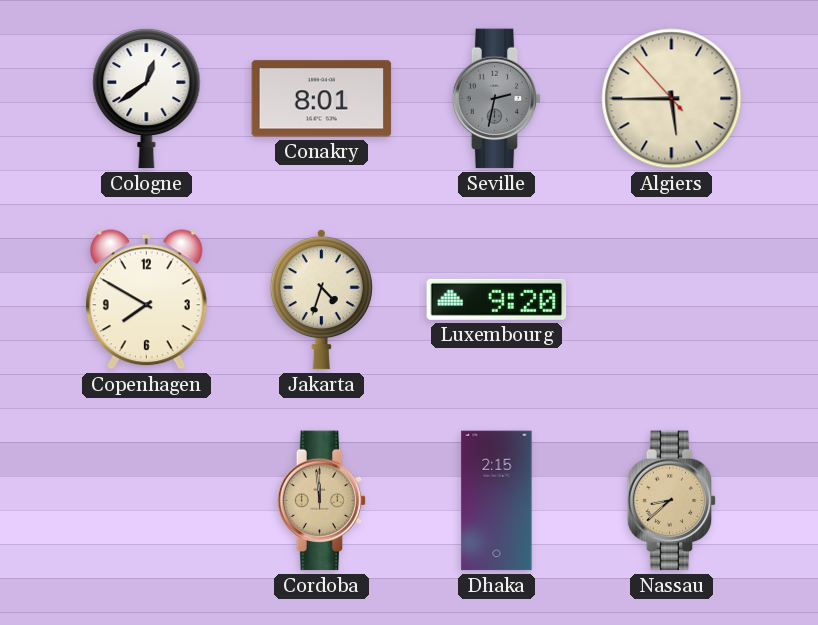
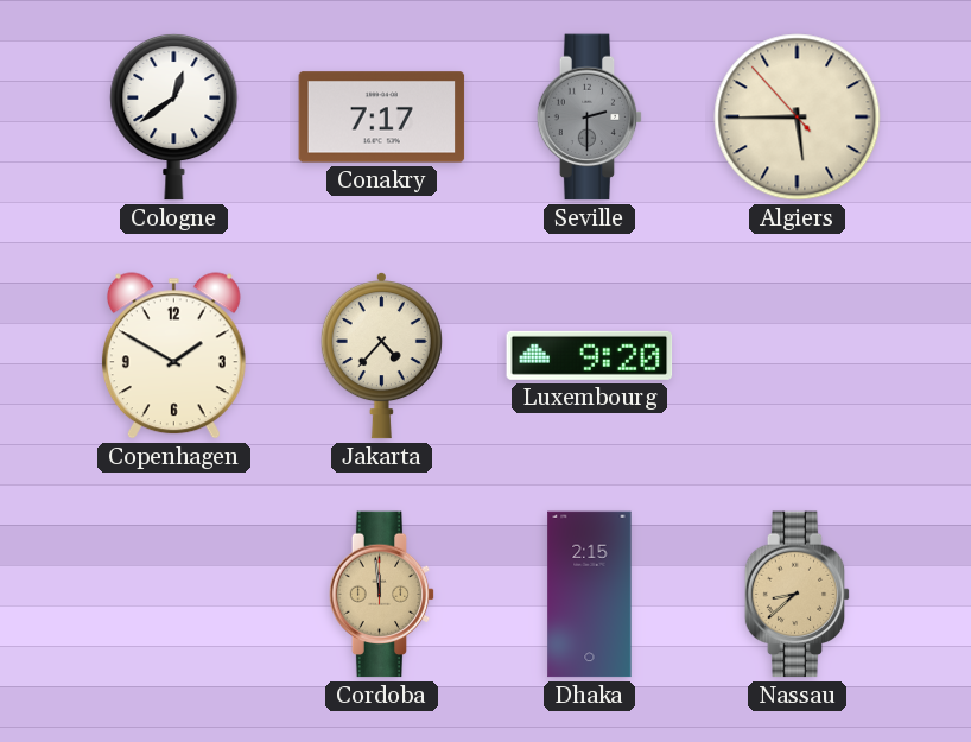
Conakry: 8:01 -> 7:17 (382, 118)
Seville: 2:32 -> 2:30 (590, 118)
Copenhagen: 7:50 -> 1:50 (173, 356)
Jakarta: 4:33 -> 4:37 (381, 355)
